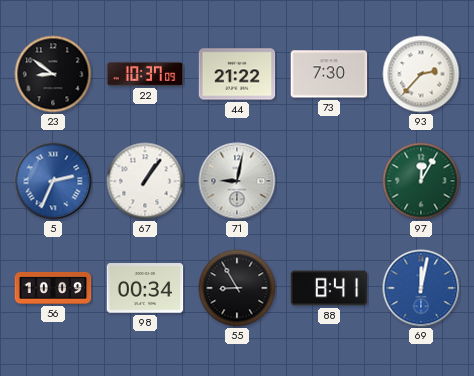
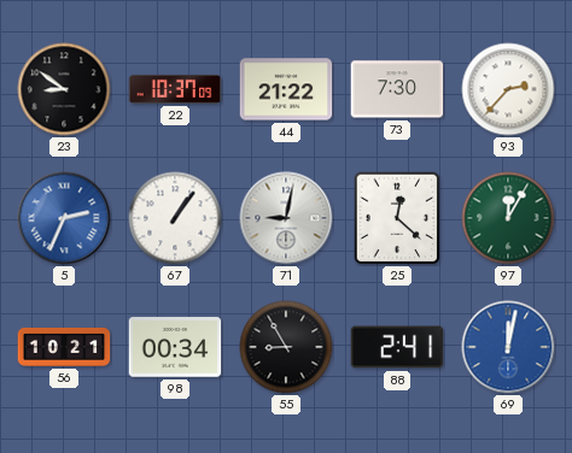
25: none -> 12:22 (397, 218)
56: 10:09 -> 10:21 (64, 347)
88: 8:41 -> 2:41 (397, 347)
